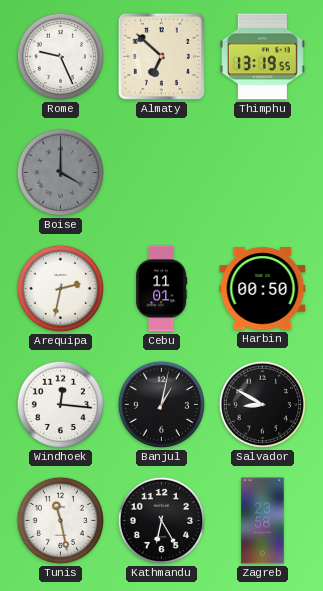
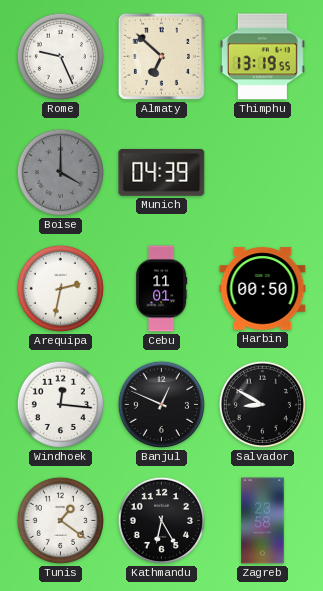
Munich: none -> 04:39 (162, 172)
Banjul: 1:02 -> 12:49 (161, 404)
Tunis: 11:28 -> 1:21 (60, 520)
